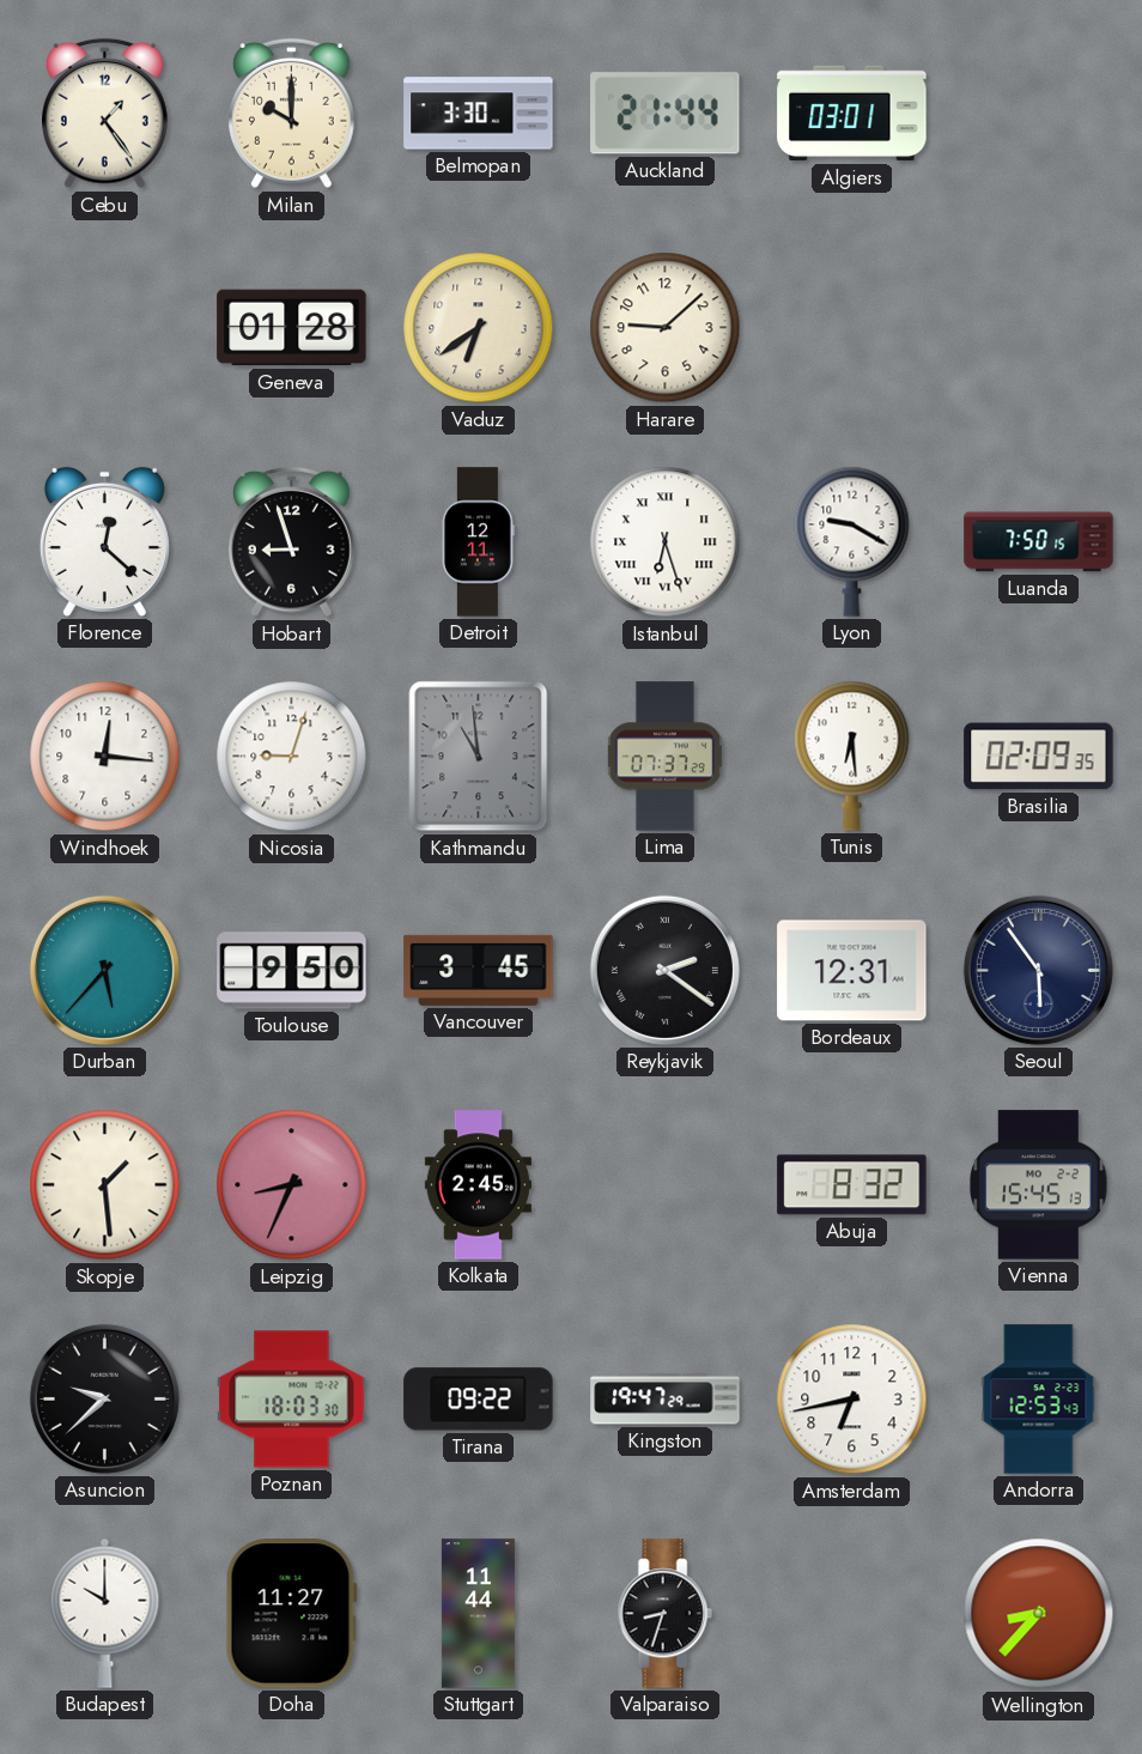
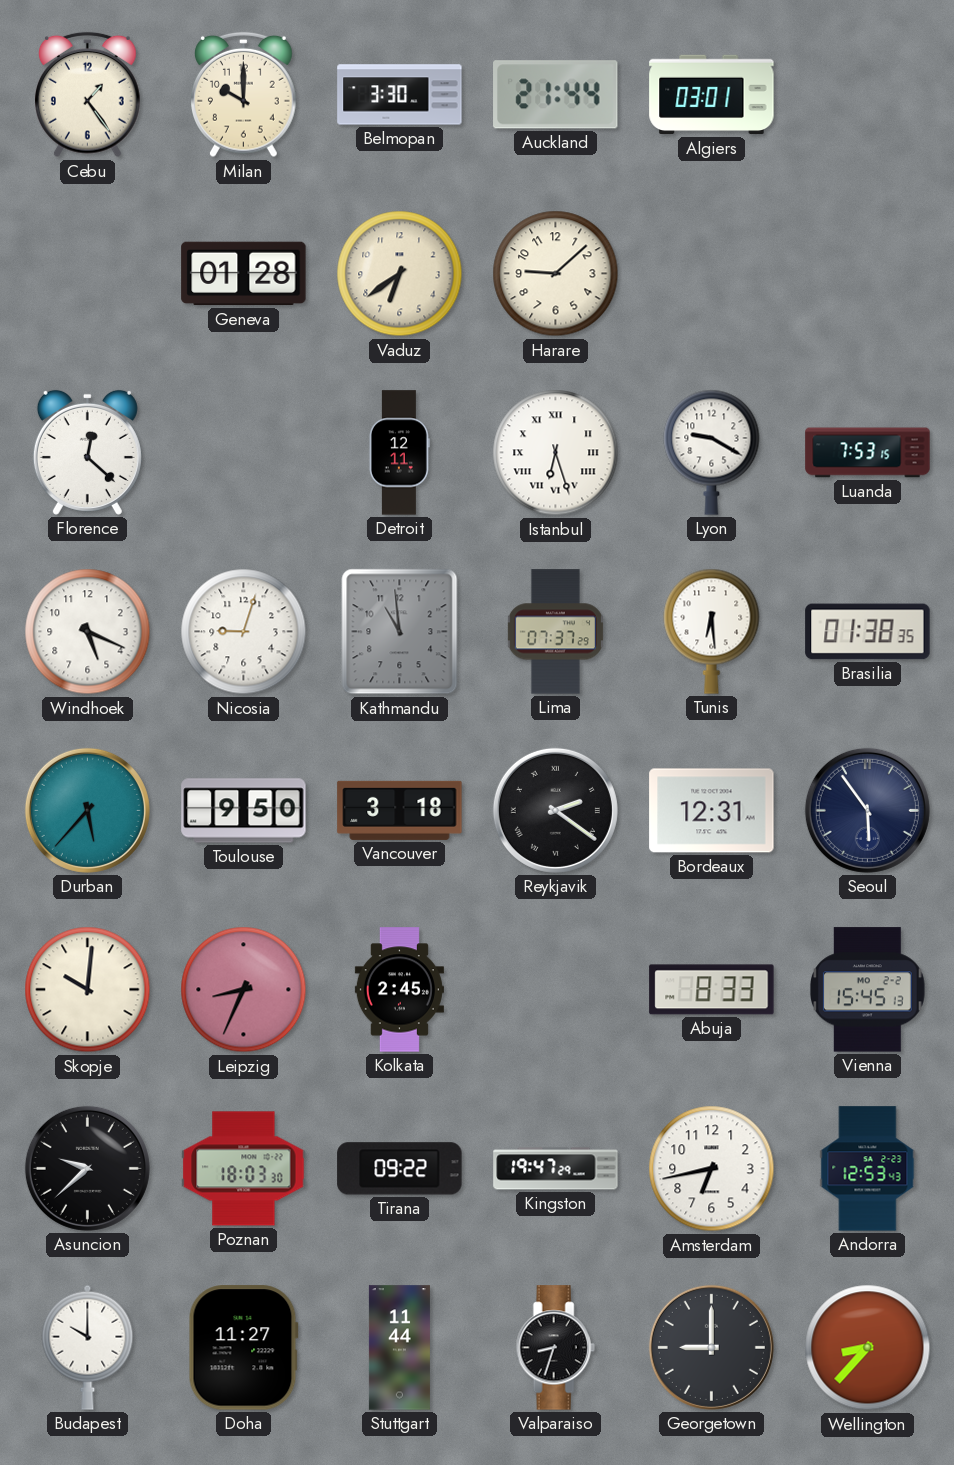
Hobart: 8:57 -> none (292, 542)
Luanda: 7:50 -> 7:53 (868, 453)
Windhoek: 12:16 -> 5:19 (88, 632)
Brasilia: 02:09 -> 01:38 (868, 632)
Vancouver: 3:45 -> 3:18 (400, 810)
Skopje: 1:29 -> 10:01 (88, 990)
Abuja: 8:32 -> 8:33 (712, 990)
Georgetown: none -> 9:00 (711, 1347)
